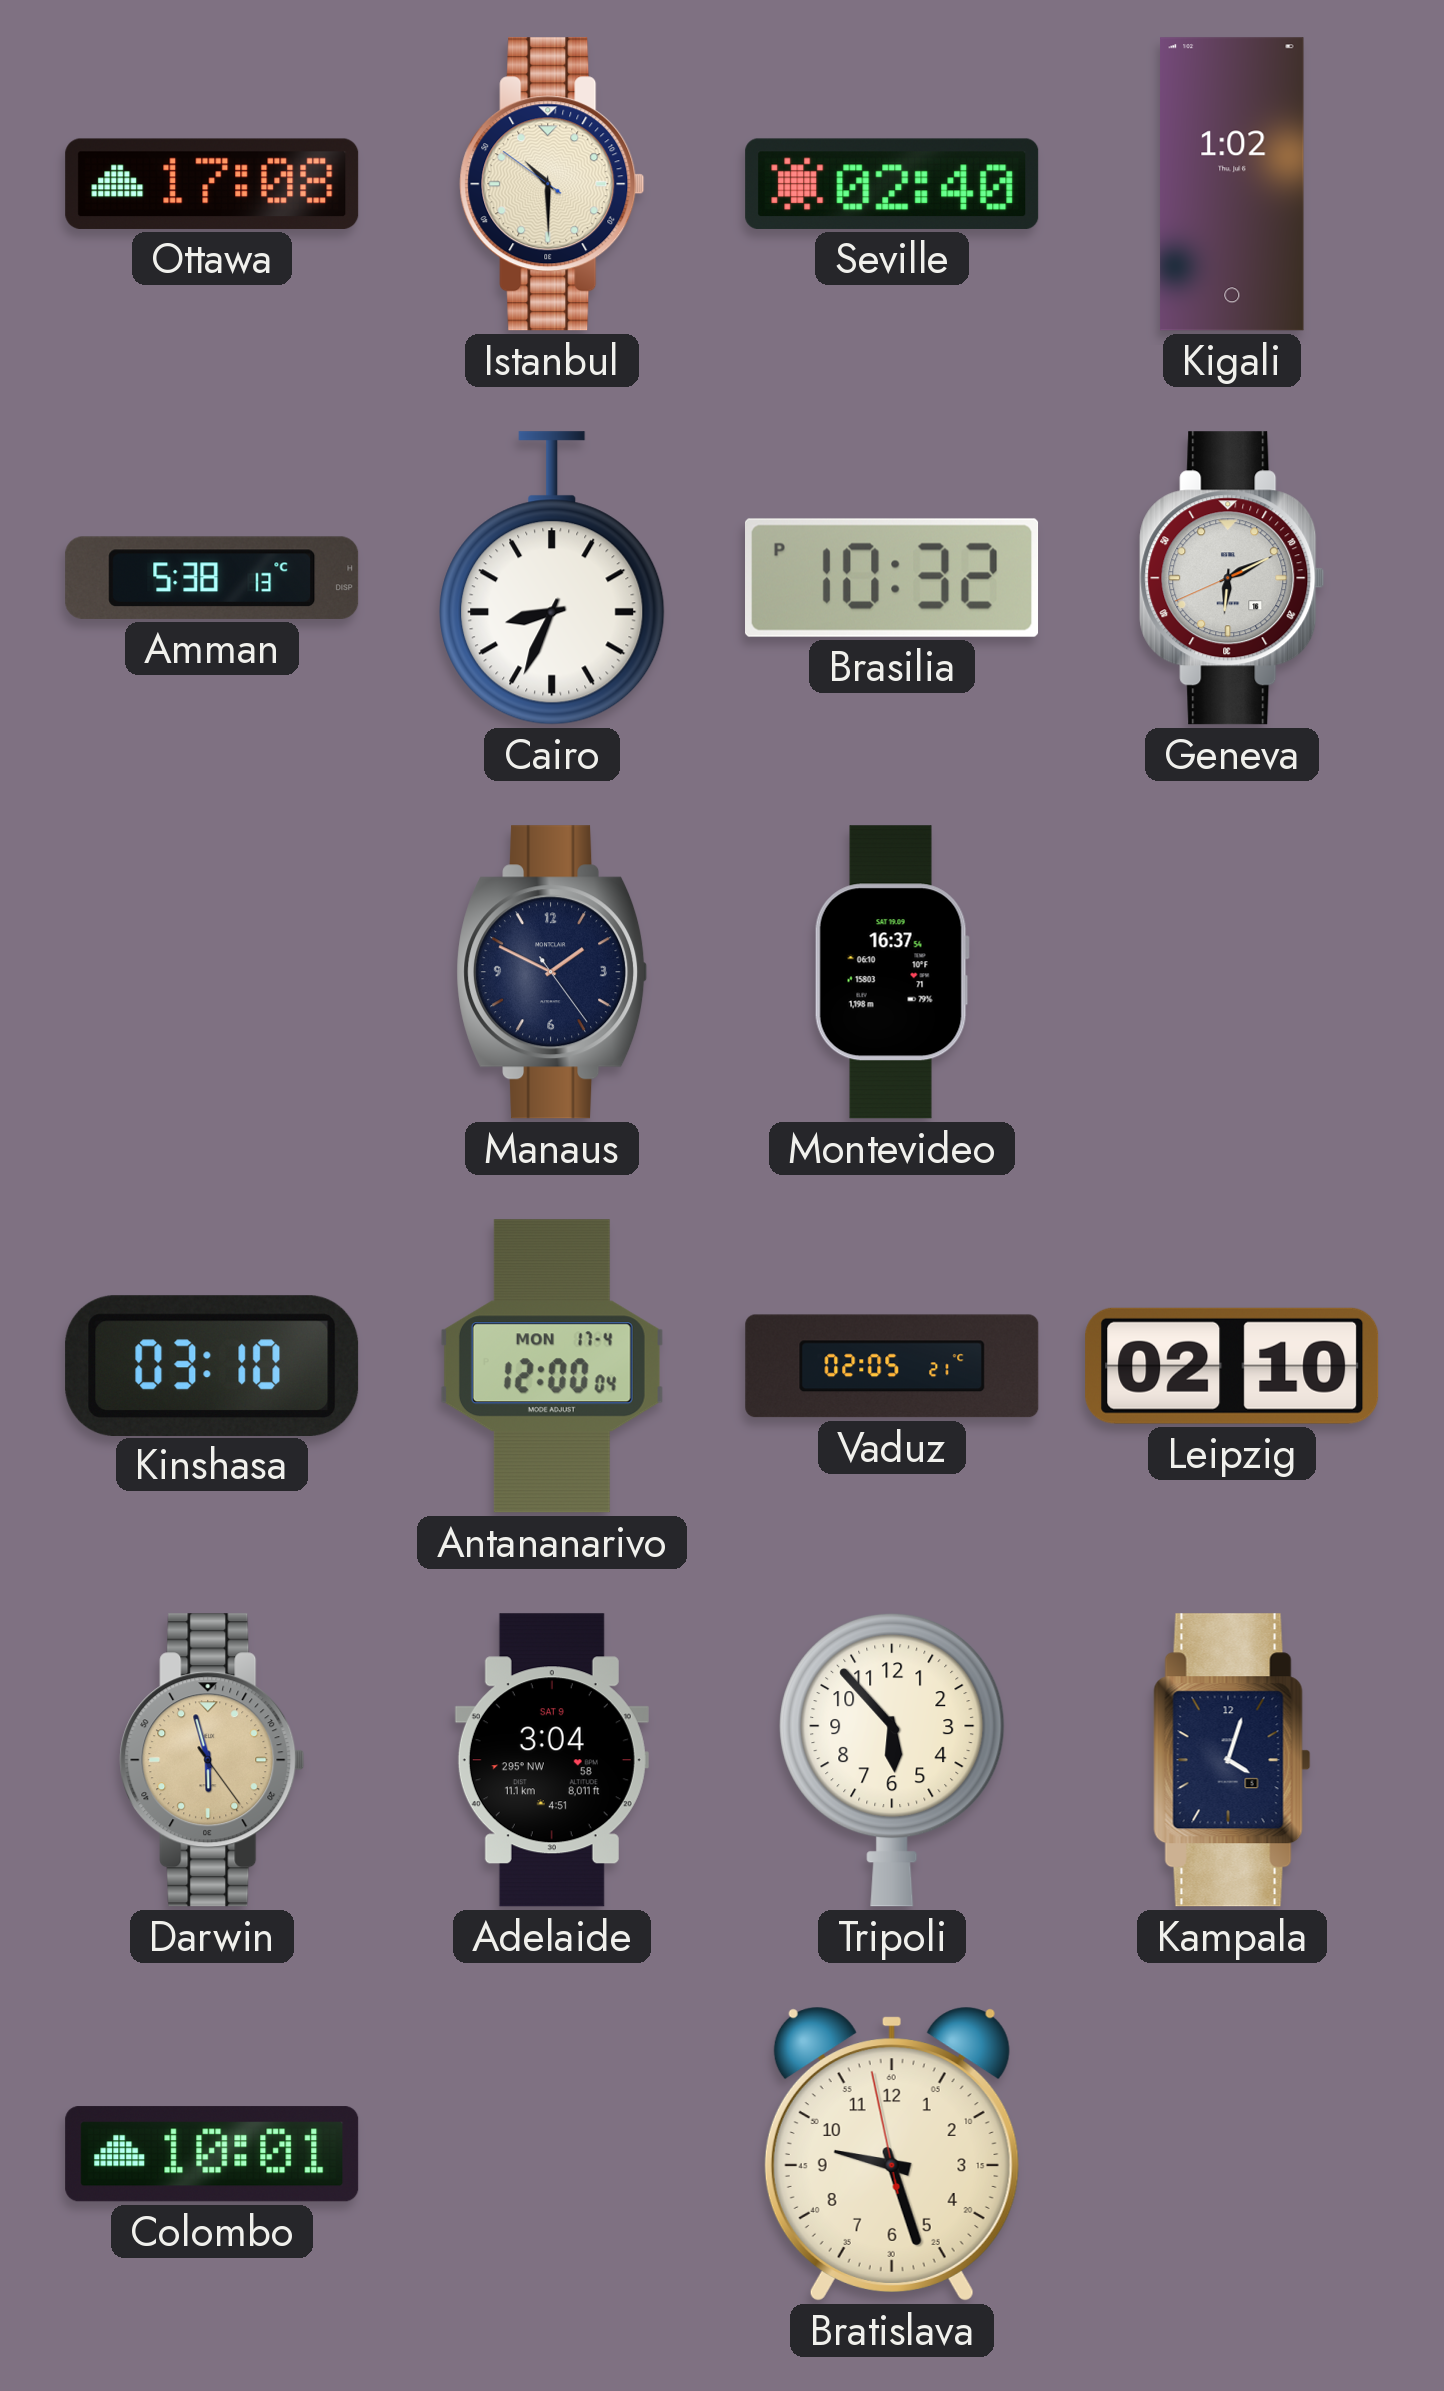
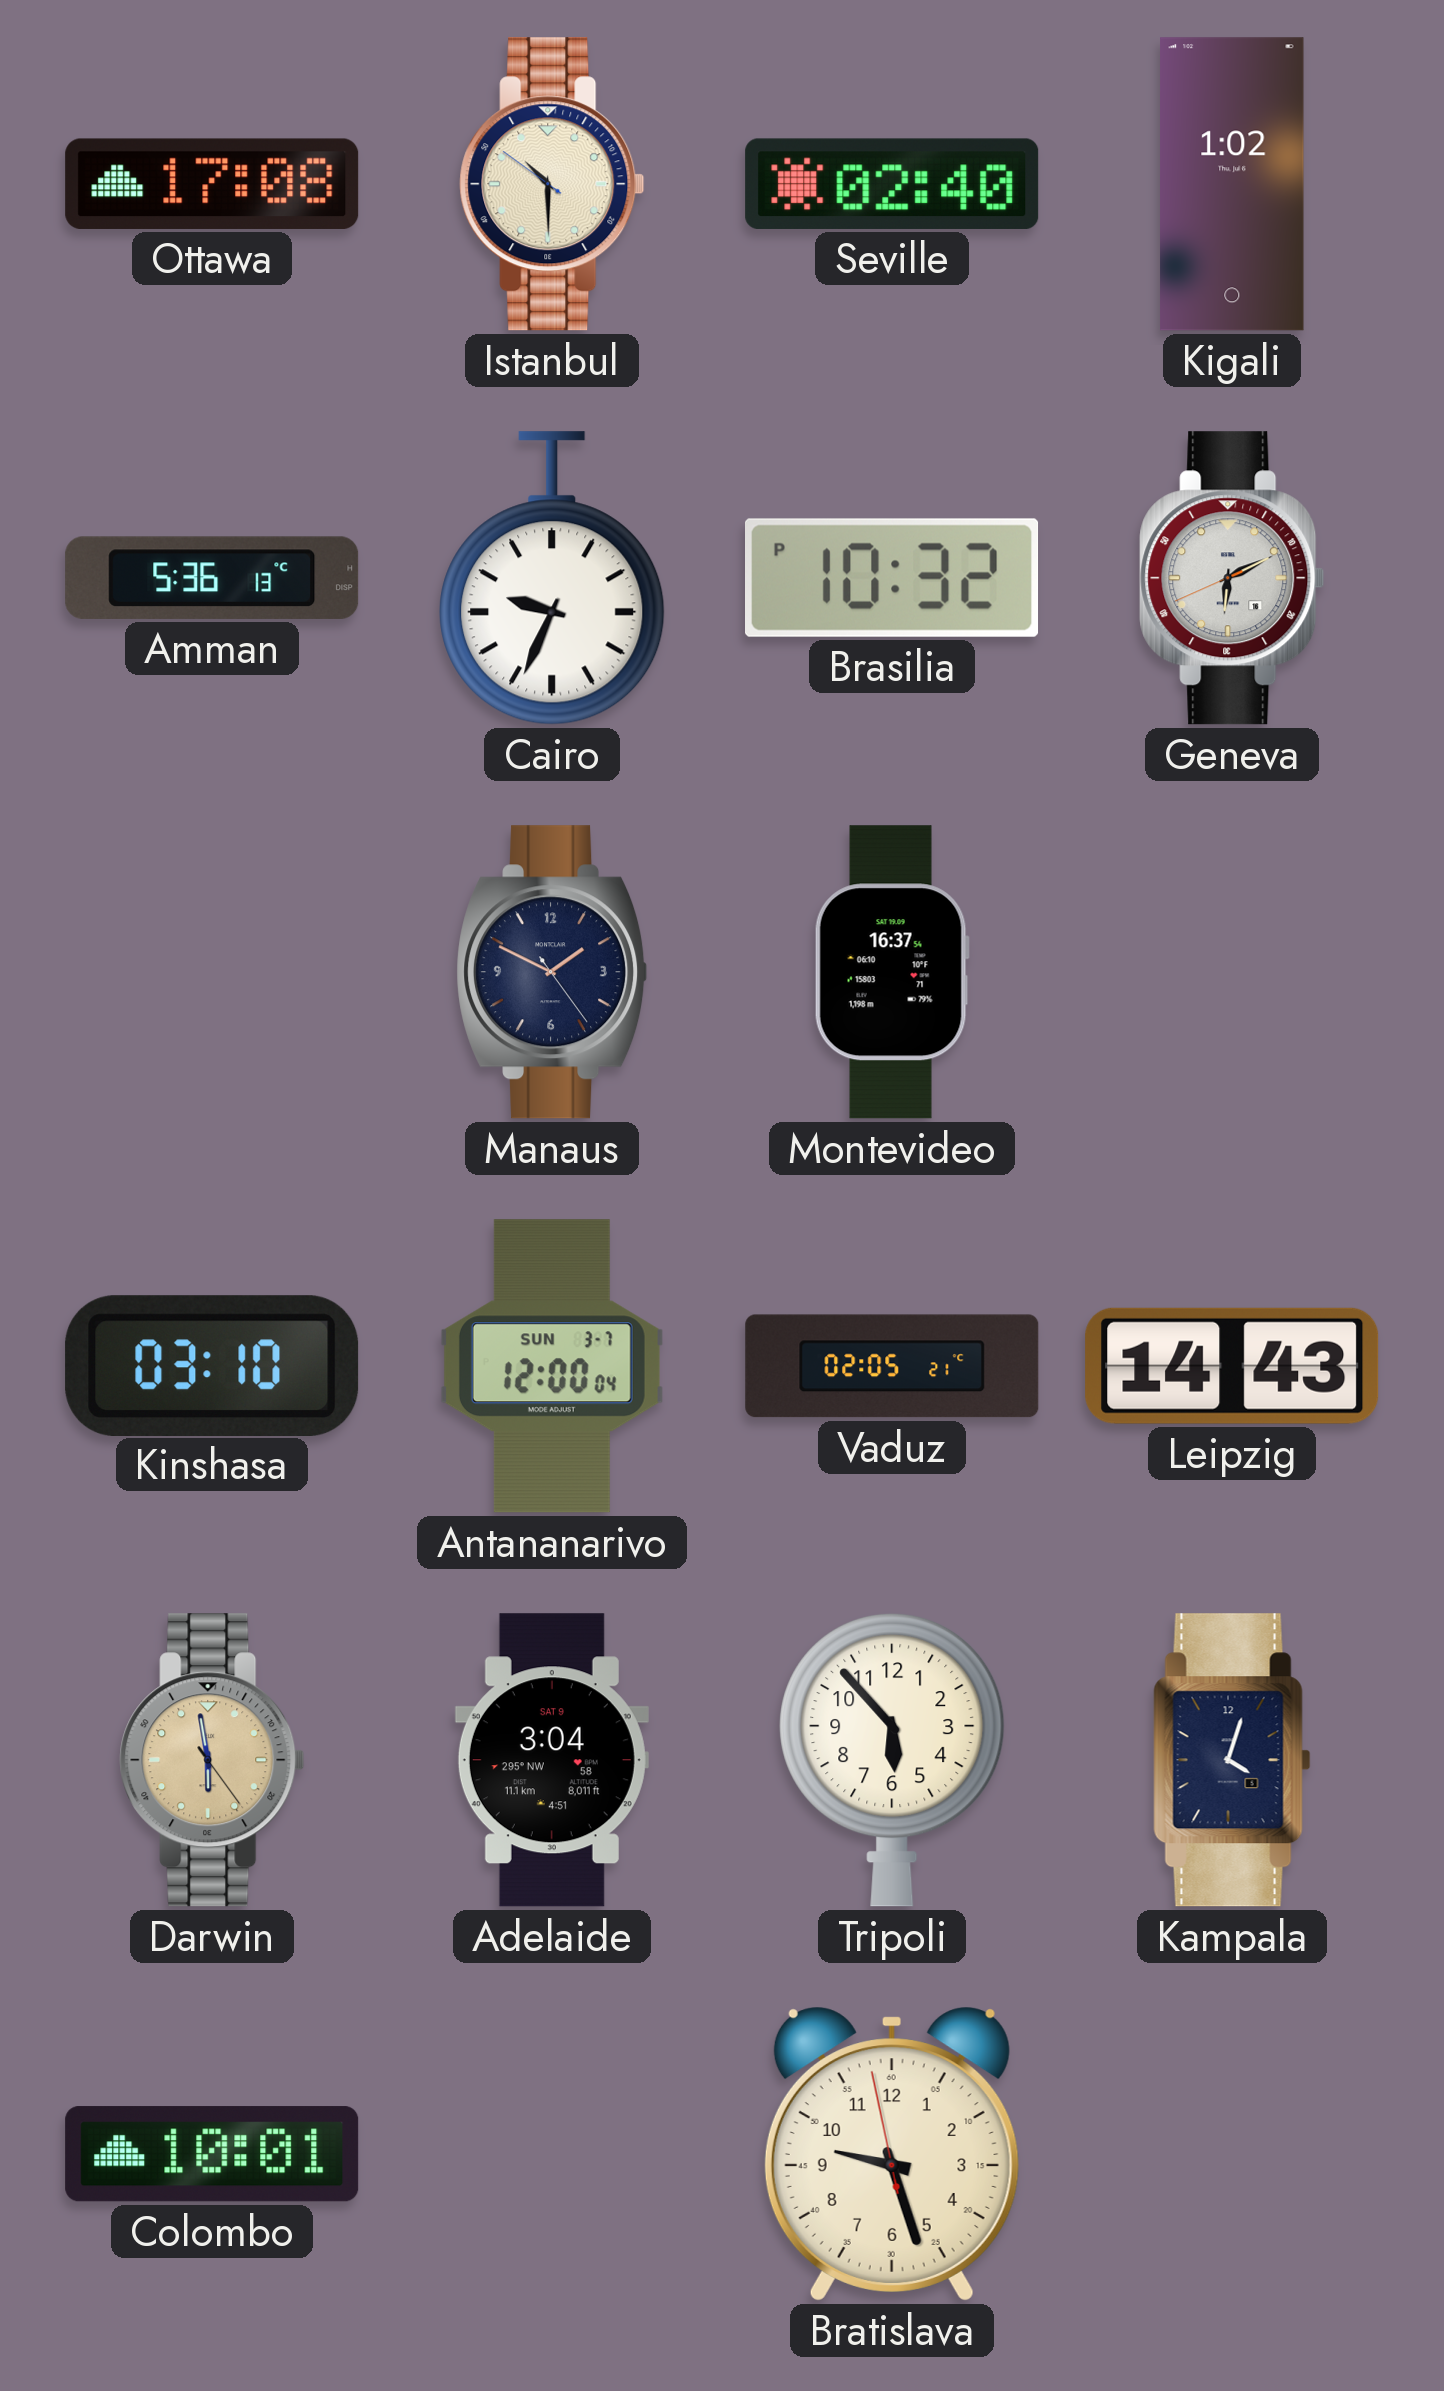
Amman: 5:38 -> 5:36 (212, 578)
Cairo: 8:34 -> 9:34 (552, 578)
Antananarivo date: MON 17-4 -> SUN 3-7 (552, 1366)
Leipzig: 02:10 -> 14:43 (1232, 1366)
Darwin: 5:57 -> 5:58 (212, 1760)
